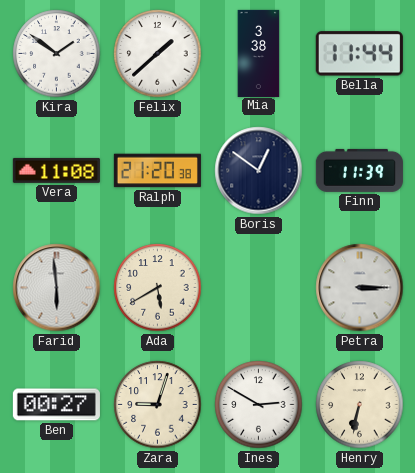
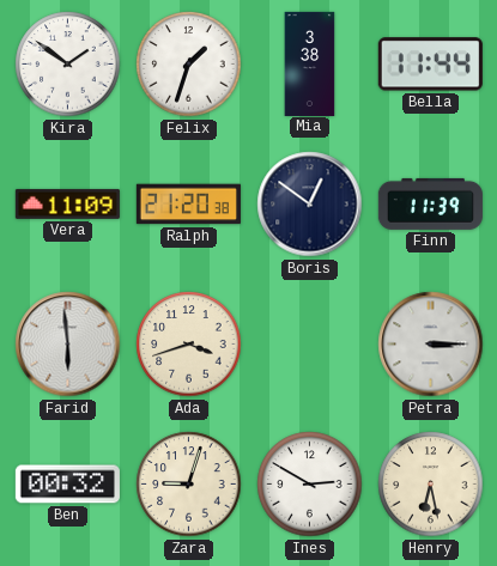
Felix: 1:38 -> 1:33 (189, 65)
Vera: 11:08 -> 11:09 (67, 203)
Ada: 5:40 -> 3:42 (189, 345)
Ben: 00:27 -> 00:32 (67, 485)
Henry: 6:32 -> 6:28 (431, 485)
